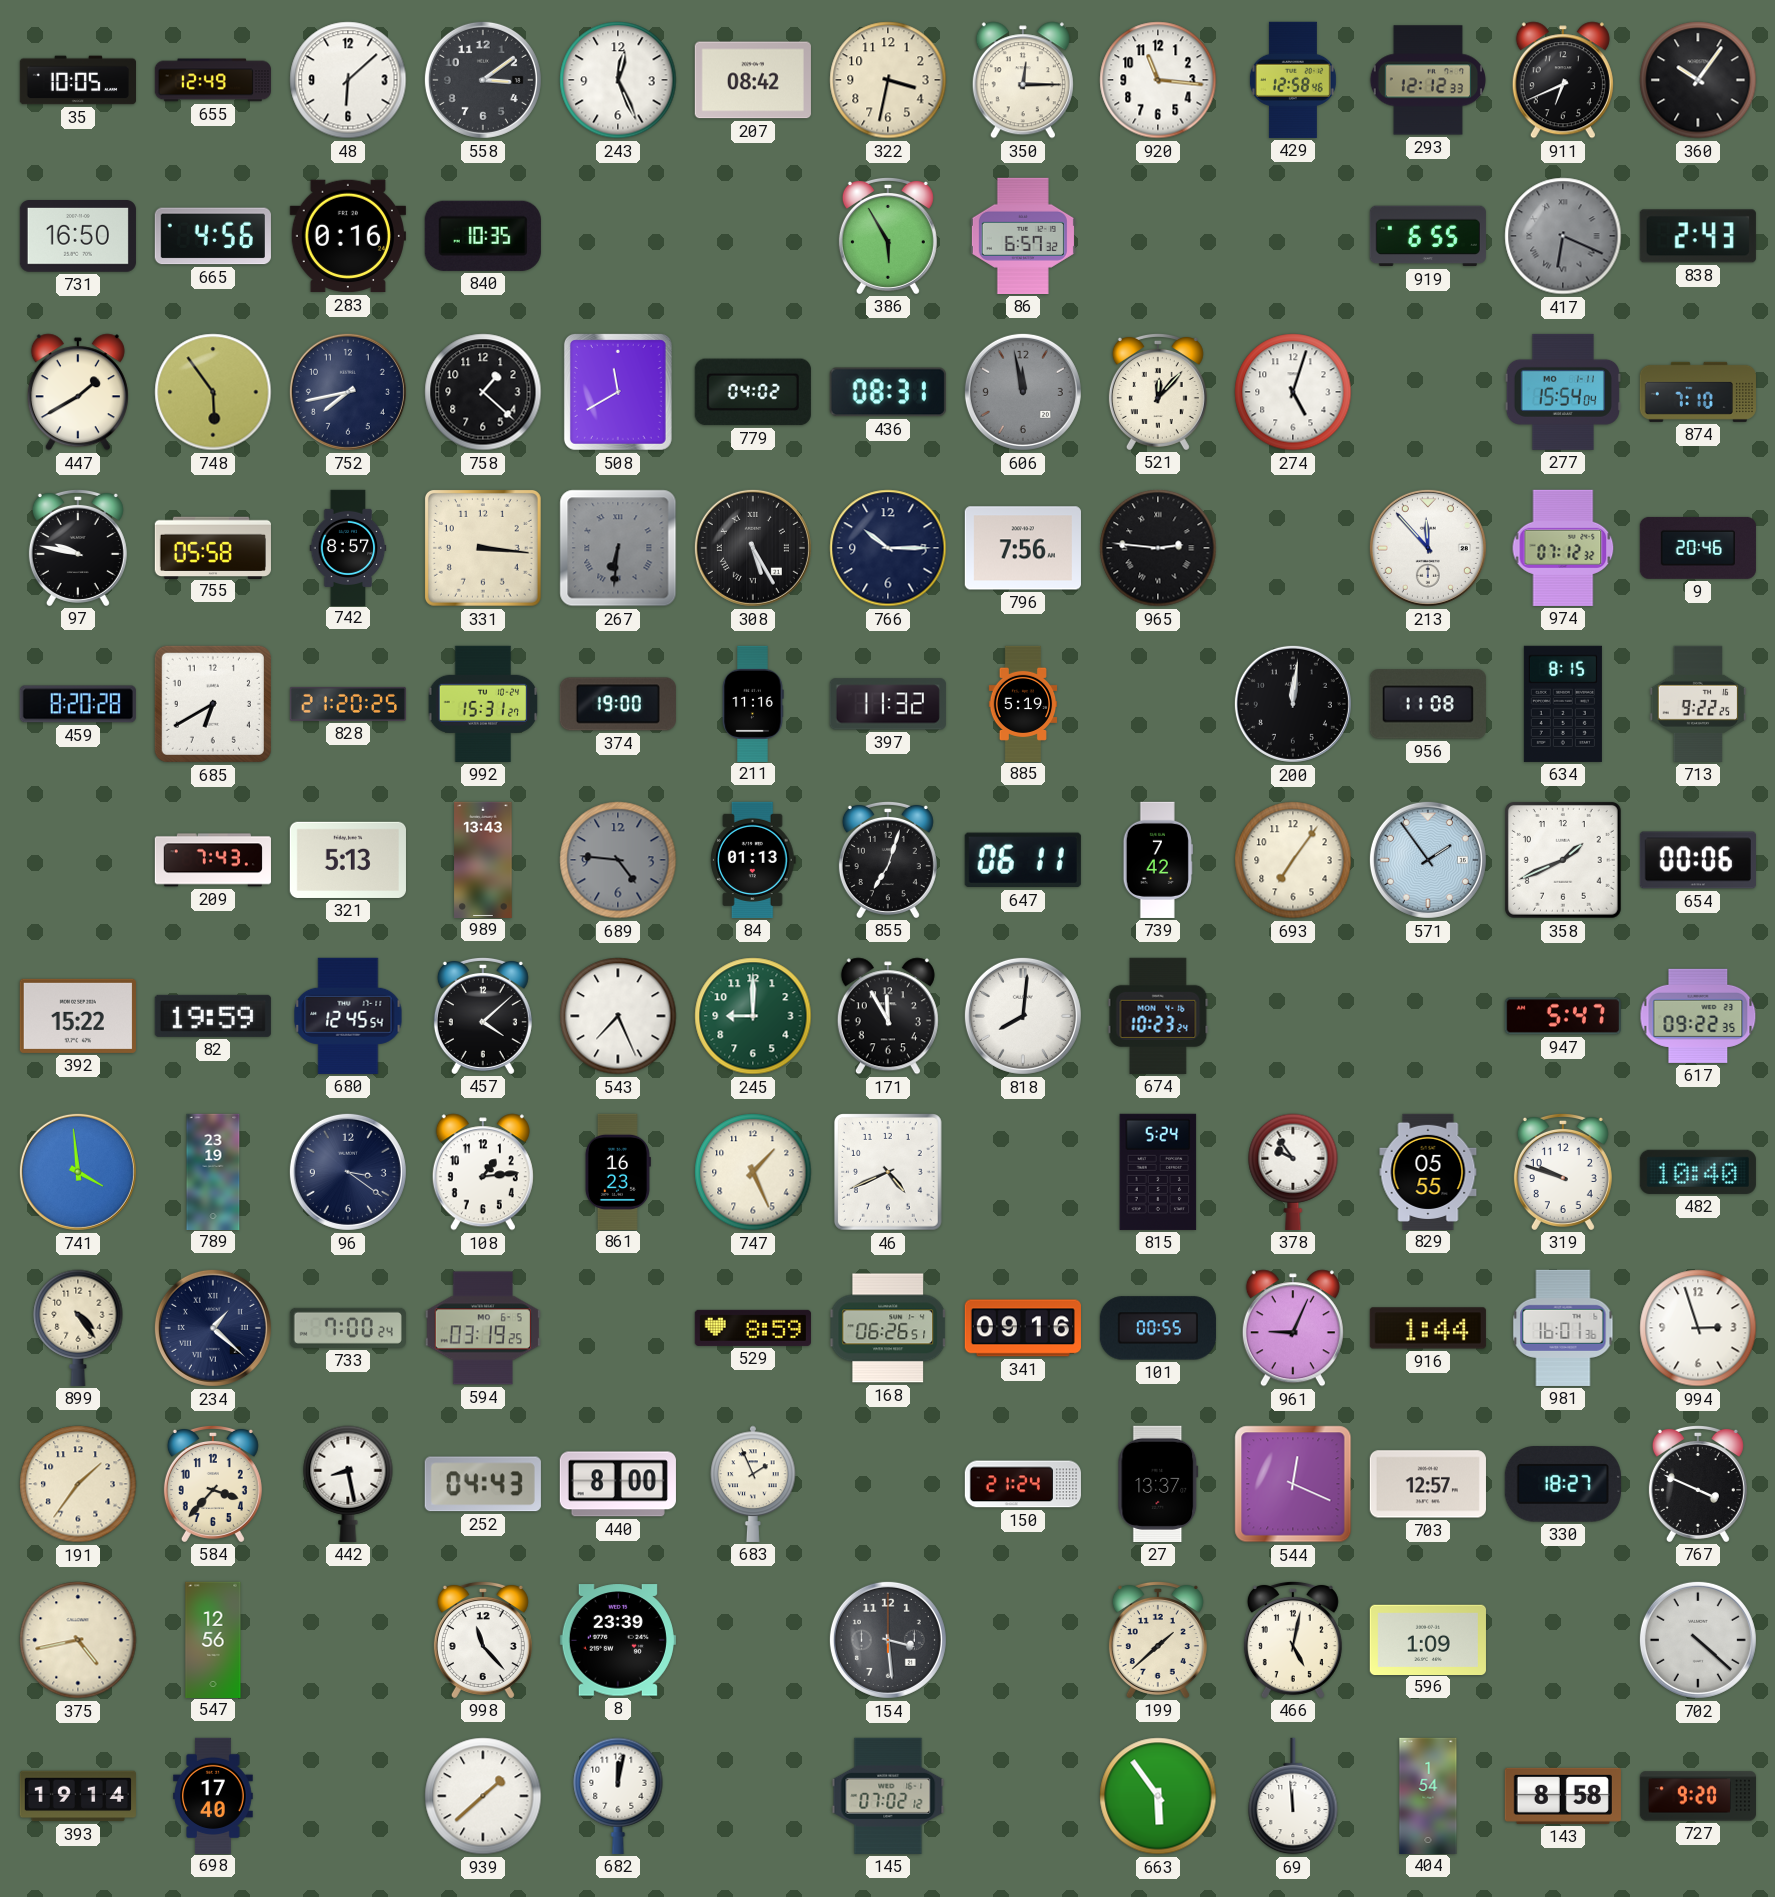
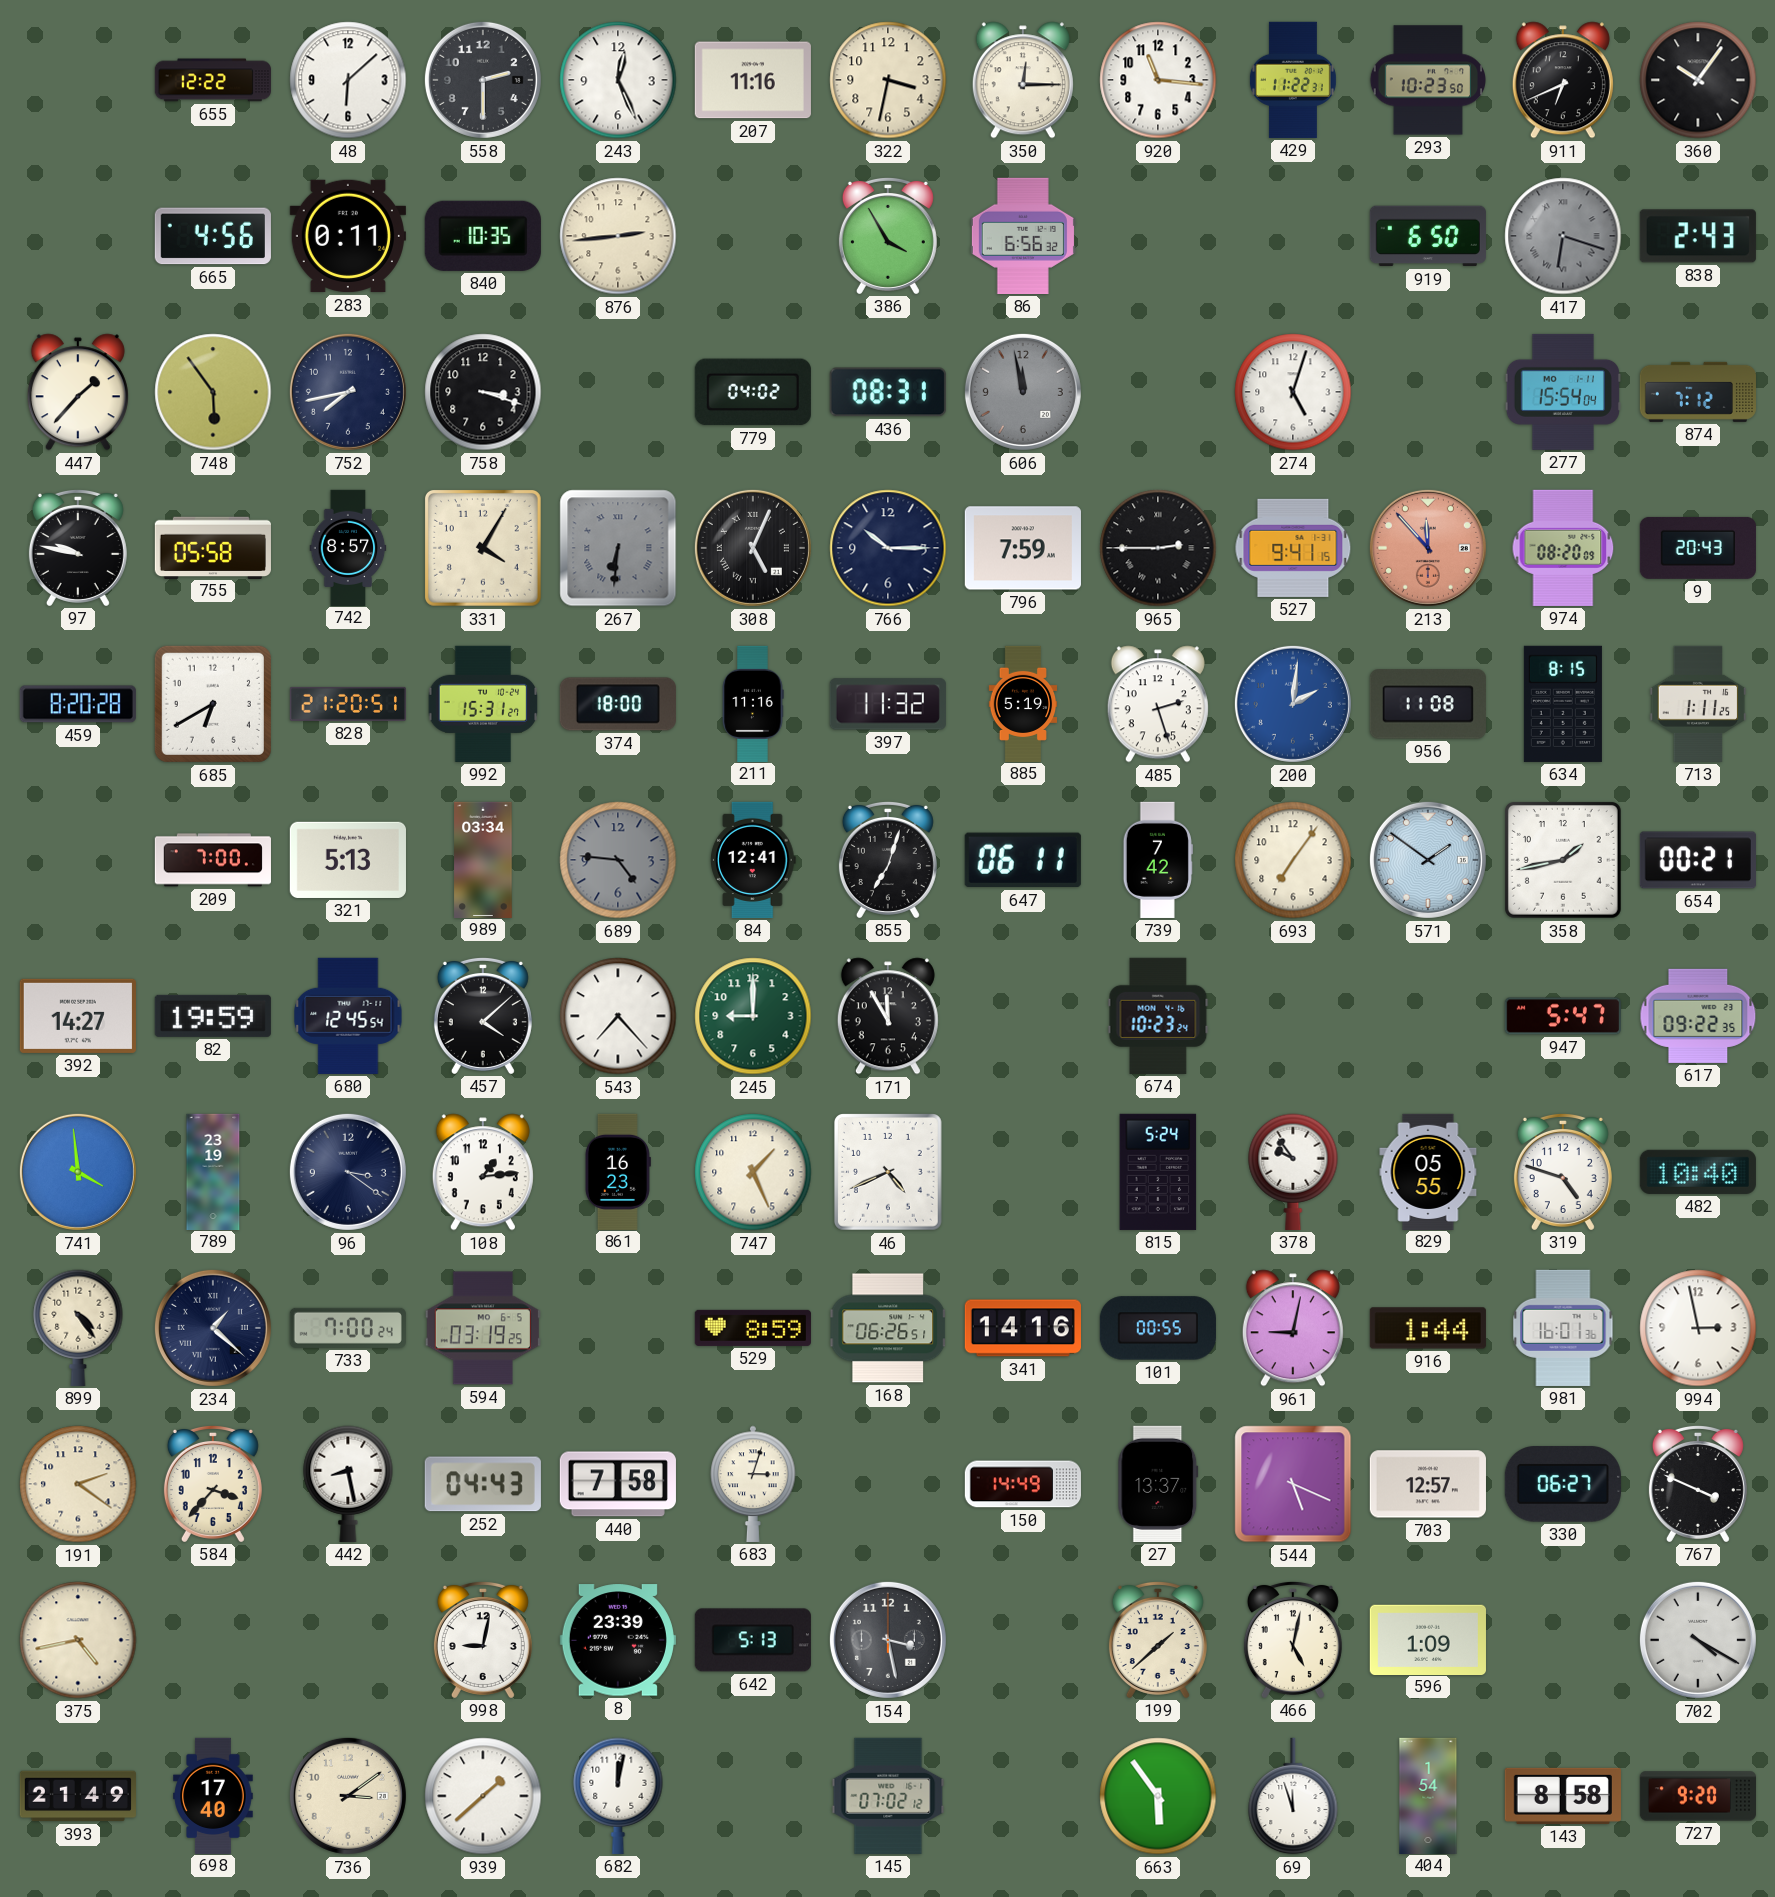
35: 10:05 -> none (77, 80)
655: 12:49 -> 12:22 (213, 80)
558: 3:09 -> 2:30 (483, 80)
207: 08:42 -> 11:16 (753, 80)
429: 12:58 -> 11:22 (1293, 80)
293: 12:12 -> 10:23 (1427, 80)
731: 16:50 -> none (78, 237)
283: 0:16 -> 0:11 (348, 236)
876: none -> 2:44 (618, 236)
386: 5:55 -> 3:55 (888, 235)
86: 6:57 -> 6:56 (1023, 236)
919: 6:55 -> 6:50 (1428, 236)
417: 6:19 -> 6:18 (1563, 236)
447: 1:40 -> 1:37 (78, 392)
758: 1:22 -> 3:18 (483, 392)
508: 11:40 -> none (618, 392)
521: 12:07 -> none (1158, 391)
874: 7:10 -> 7:12 (1698, 392)
331: 3:16 -> 4:05 (483, 548)
308: 5:25 -> 5:04 (753, 548)
796: 7:56 -> 7:59 (1023, 548)
965: 2:46 -> 2:45 (1158, 548)
527: none -> 9:41 (1293, 548)
213 dial: white -> salmon (1428, 548)
974: 07:12 -> 08:20 (1563, 548)
9: 20:46 -> 20:43 (1698, 548)
828: 21:20:25 -> 21:20:51 (348, 704)
374: 19:00 -> 18:00 (618, 704)
485: none -> 2:27 (1158, 704)
200: 12:01 -> 2:01 (1293, 704)
200 dial: black -> blue (1293, 704)
713: 9:22 -> 1:11 (1698, 704)
209: 7:43 -> 7:00 (213, 860)
989: 13:43 -> 03:34 (483, 859)
84: 01:13 -> 12:41 (753, 860)
571: 1:54 -> 1:51 (1428, 860)
358: 1:41 -> 1:43 (1563, 860)
654: 00:06 -> 00:21 (1698, 860)
392: 15:22 -> 14:27 (78, 1016)
543: 7:26 -> 7:23 (618, 1016)
818: 8:01 -> none (1023, 1016)
319: 9:48 -> 4:48 (1563, 1171)
341: 09:16 -> 14:16 (1023, 1328)
961: 9:04 -> 9:02 (1293, 1328)
994: 2:57 -> 2:58 (1698, 1328)
191: 1:36 -> 2:21 (78, 1484)
440: 8:00 -> 7:58 (618, 1484)
683: 1:56 -> 3:03 (753, 1484)
150: 21:24 -> 14:49 (1023, 1484)
544: 12:19 -> 5:19 (1293, 1484)
330: 18:27 -> 06:27 (1563, 1484)
547: 12:56 -> none (213, 1639)
998: 11:23 -> 9:02 (483, 1639)
642: none -> 5:13 (753, 1640)
154: 3:29 -> 3:28 (888, 1640)
702: 4:22 -> 4:20 (1698, 1640)
393: 19:14 -> 21:49 (78, 1796)
736: none -> 3:09 (348, 1796)
69: 11:59 -> 11:57 (1293, 1796)
